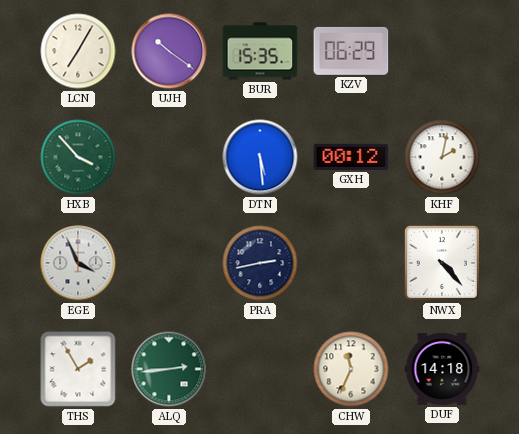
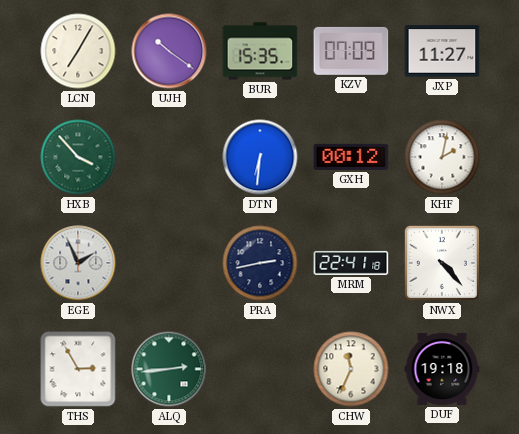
KZV: 06:29 -> 07:09 (351, 51)
JXP: none -> 11:27 (442, 51)
DTN: 5:29 -> 6:31 (260, 157)
EGE: 3:56 -> 1:56 (78, 263)
MRM: none -> 22:41 (351, 263)
THS: 1:55 -> 2:55 (78, 369)
DUF: 14:18 -> 19:18 (442, 369)
